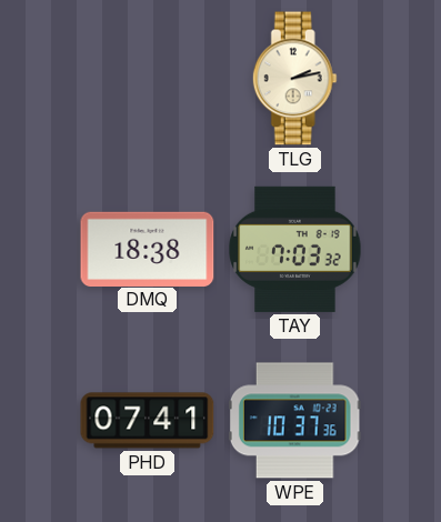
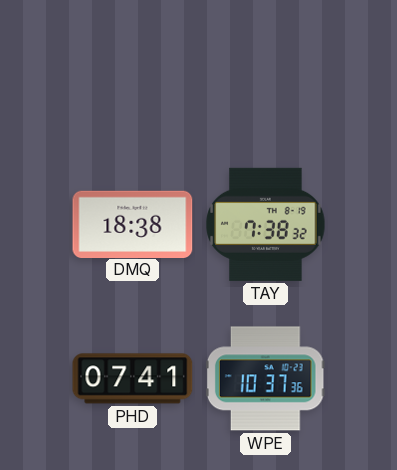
TLG: 2:13 -> none (294, 79)
TAY: 7:03 -> 7:38 (266, 224)
